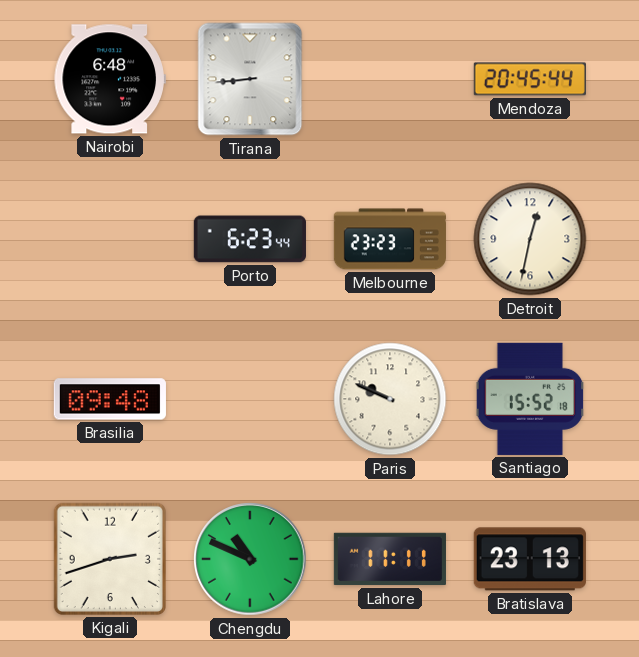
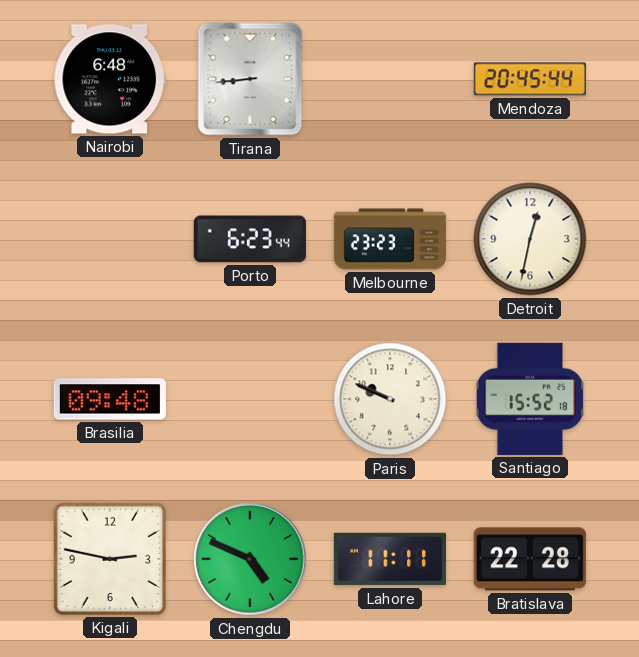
Kigali: 2:42 -> 2:47 (110, 559)
Chengdu: 10:49 -> 4:49 (250, 559)
Bratislava: 23:13 -> 22:28 (530, 559)
